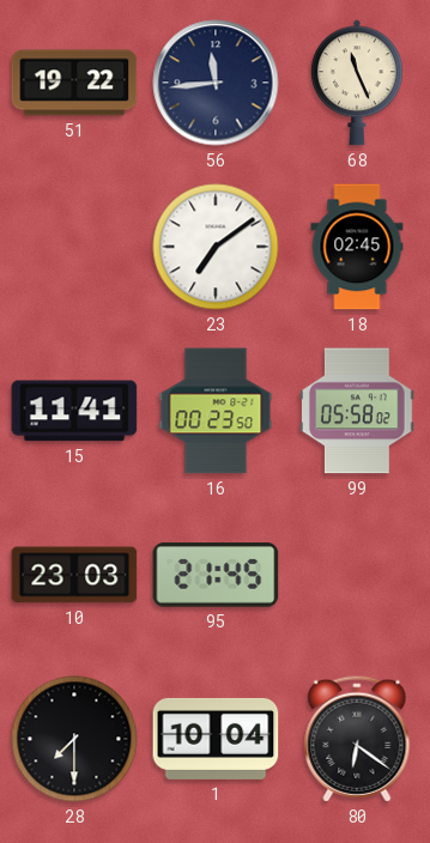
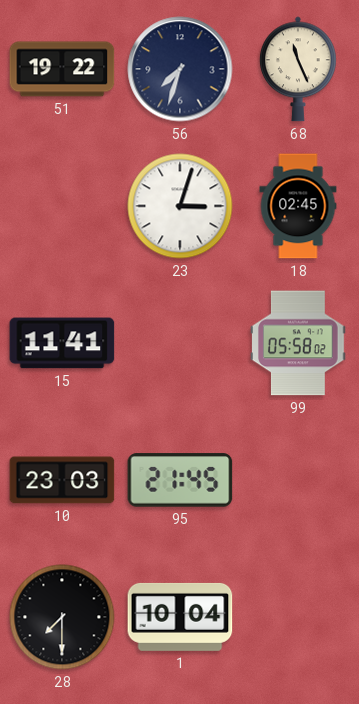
56: 11:44 -> 7:33 (180, 69)
23: 7:09 -> 3:03 (180, 206)
16: 00:23 -> none (216, 411)
80: 6:21 -> none (357, 739)
